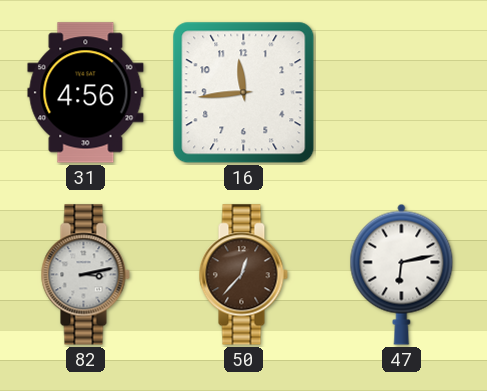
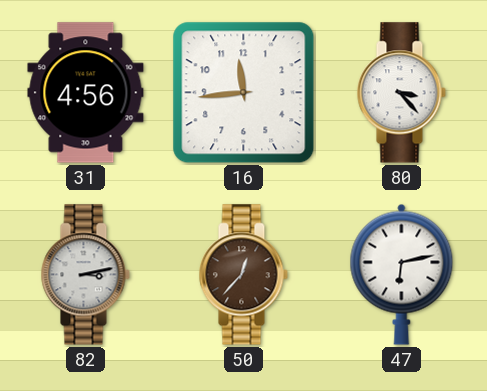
80: none -> 3:23 (401, 93)
